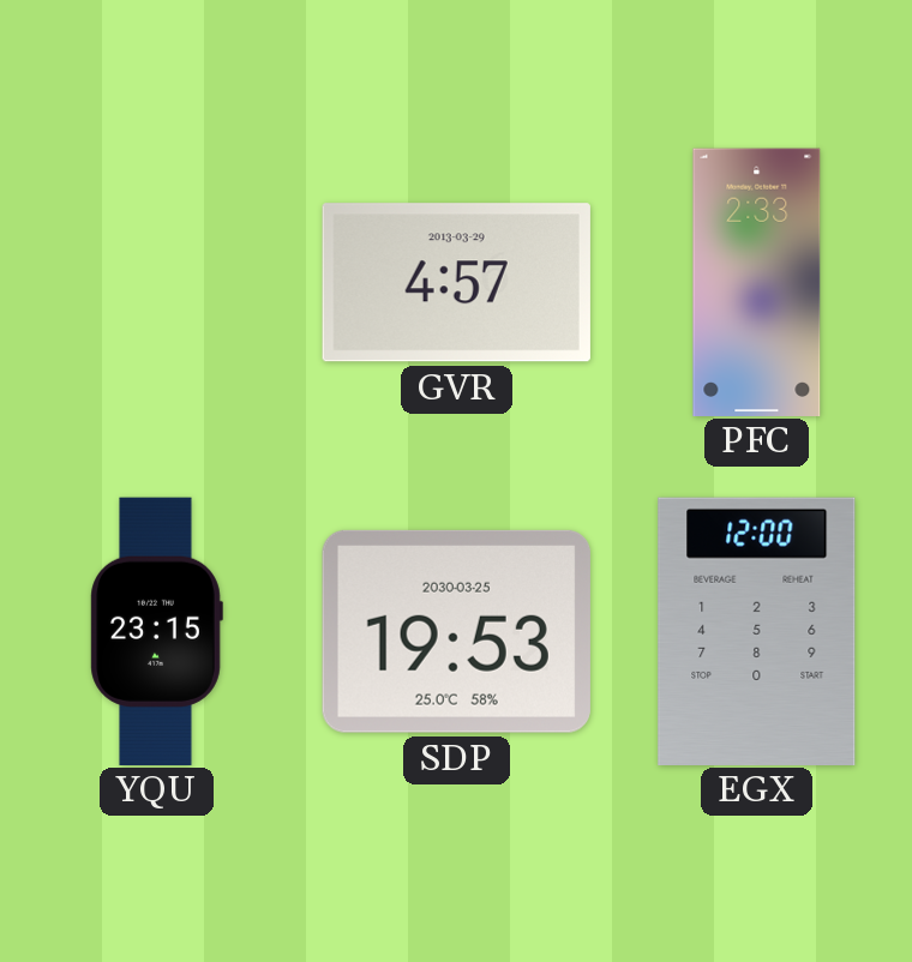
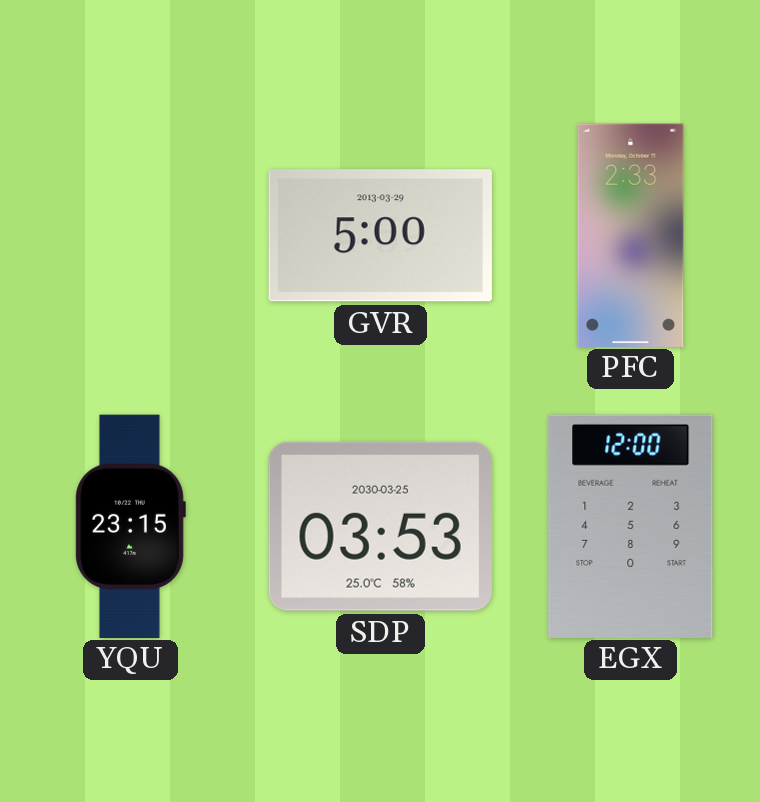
GVR: 4:57 -> 5:00 (380, 236)
SDP: 19:53 -> 03:53 (380, 526)
